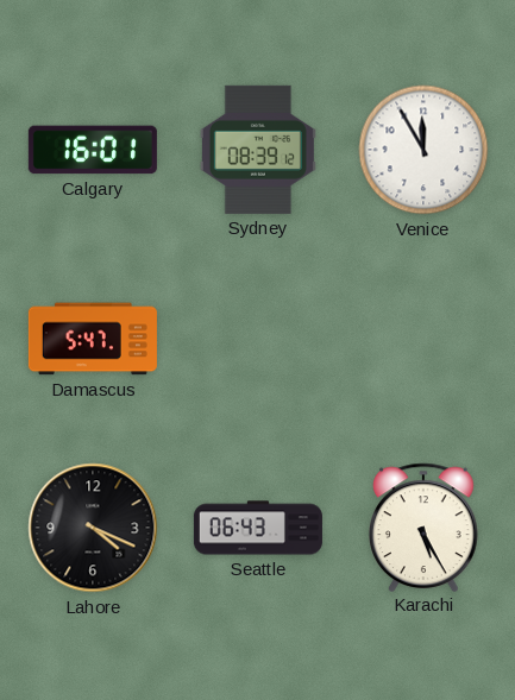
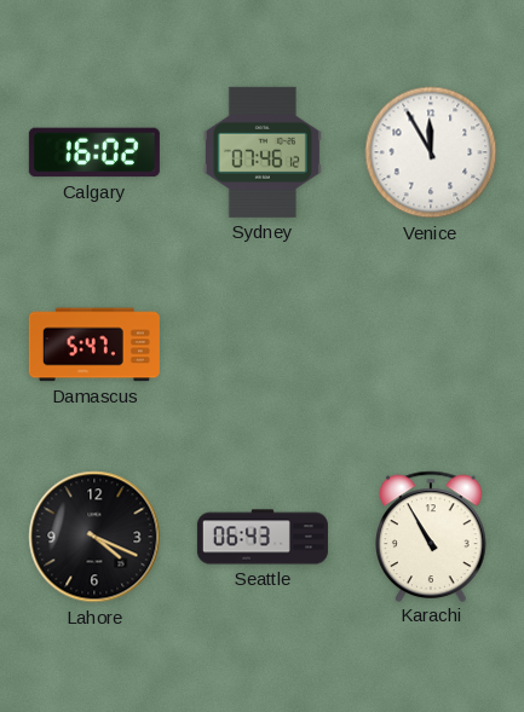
Calgary: 16:01 -> 16:02 (94, 152)
Sydney: 08:39 -> 07:46 (263, 152)
Karachi: 5:25 -> 10:55 (432, 536)
